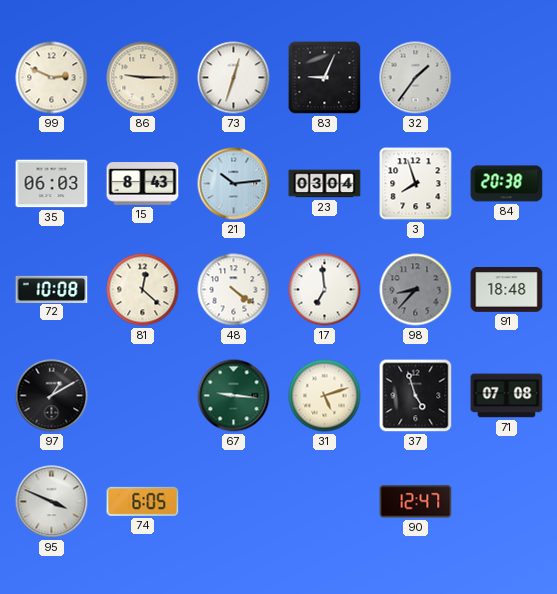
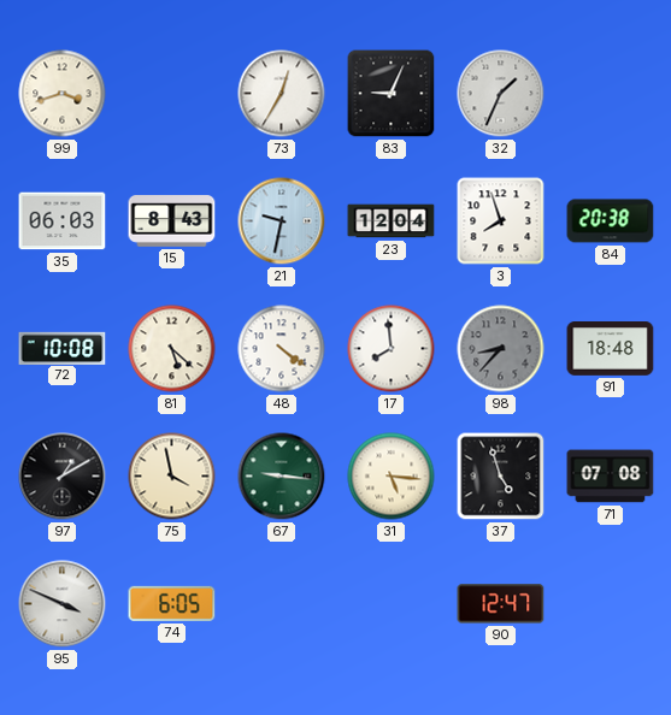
99: 2:49 -> 3:42 (63, 94)
86: 9:15 -> none (143, 78)
73: 12:33 -> 12:35 (282, 94)
32: 1:36 -> 1:34 (501, 94)
21: 10:14 -> 9:32 (282, 221)
23: 03:04 -> 12:04 (392, 221)
81: 12:22 -> 5:22 (172, 349)
17: 6:59 -> 7:59 (392, 349)
75: none -> 3:58 (172, 477)
31: 5:12 -> 5:16 (392, 477)
